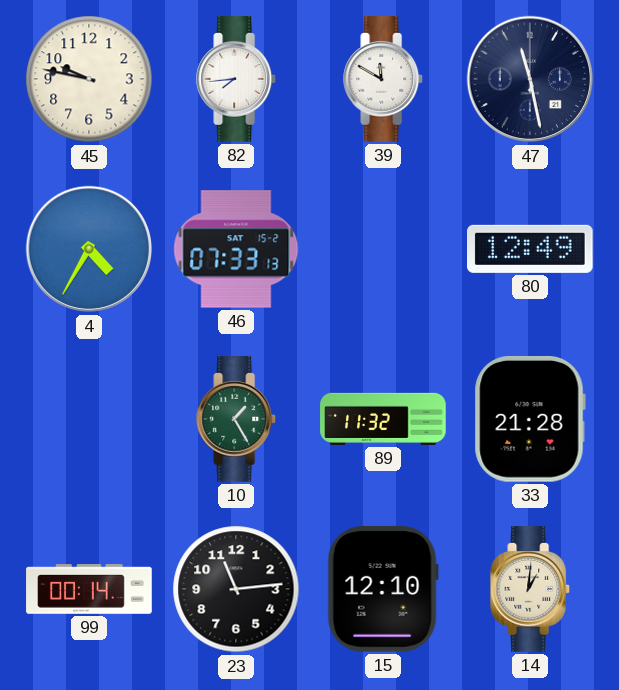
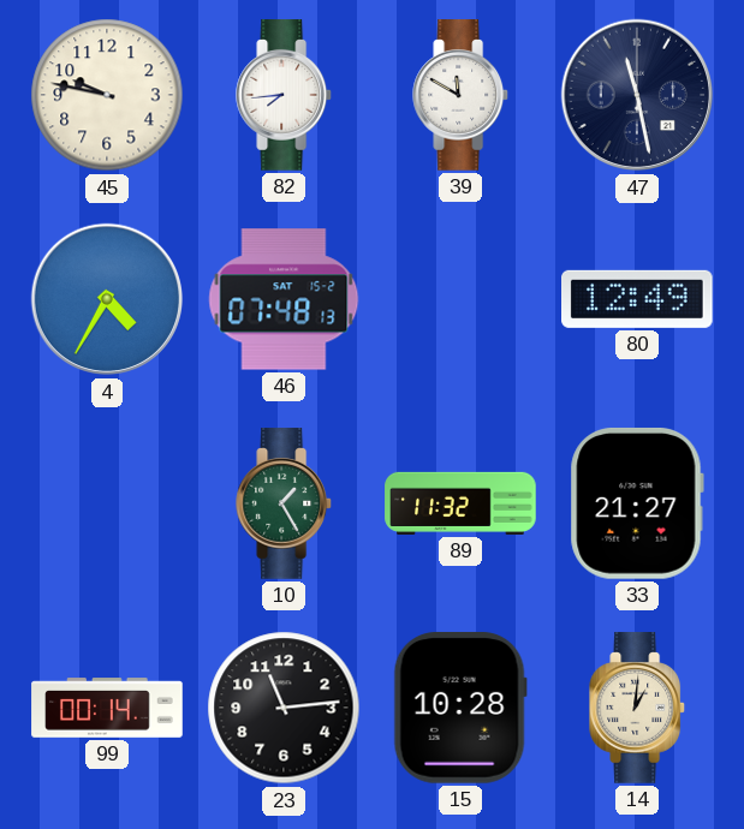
46: 07:33 -> 07:48 (284, 299)
33: 21:28 -> 21:27 (637, 503)
15: 12:10 -> 10:28 (460, 709)
